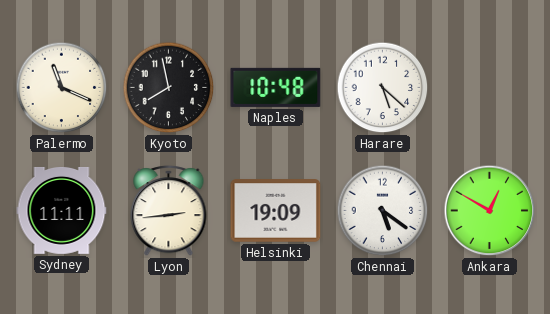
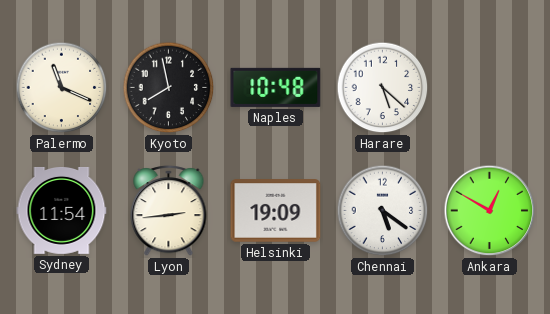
Sydney: 11:11 -> 11:54 (62, 210)
